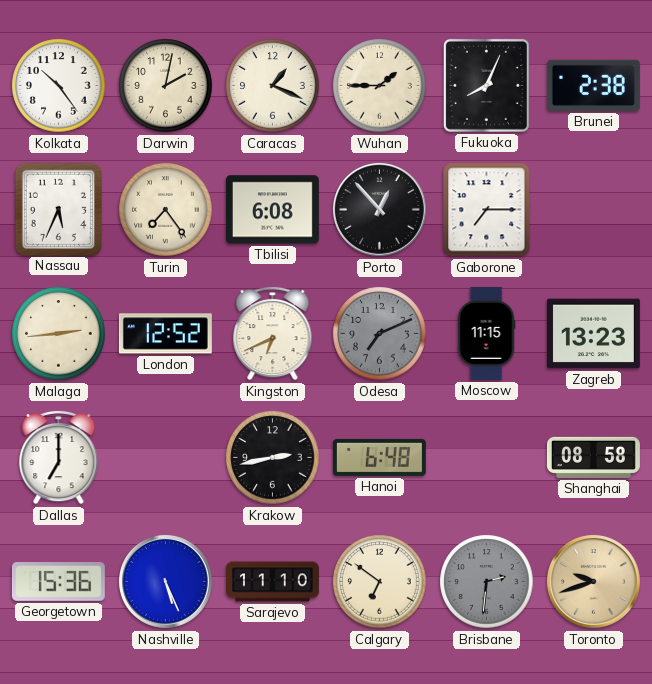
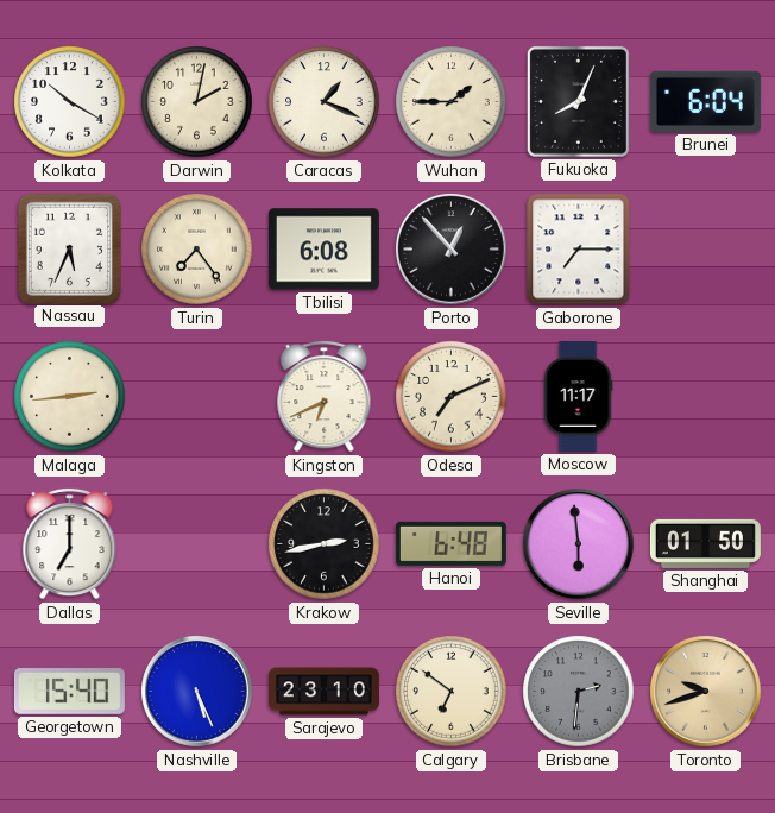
Kolkata: 10:24 -> 10:20 (70, 102)
Brunei: 2:38 -> 6:04 (705, 101)
London: 12:52 -> none (165, 334)
Odesa dial: grey -> cream (452, 397)
Moscow: 11:15 -> 11:17 (578, 396)
Zagreb: 13:23 -> none (593, 334)
Seville: none -> 5:59 (579, 544)
Shanghai: 08:58 -> 01:50 (705, 543)
Georgetown: 15:36 -> 15:40 (69, 692)
Sarajevo: 11:10 -> 23:10 (323, 692)
